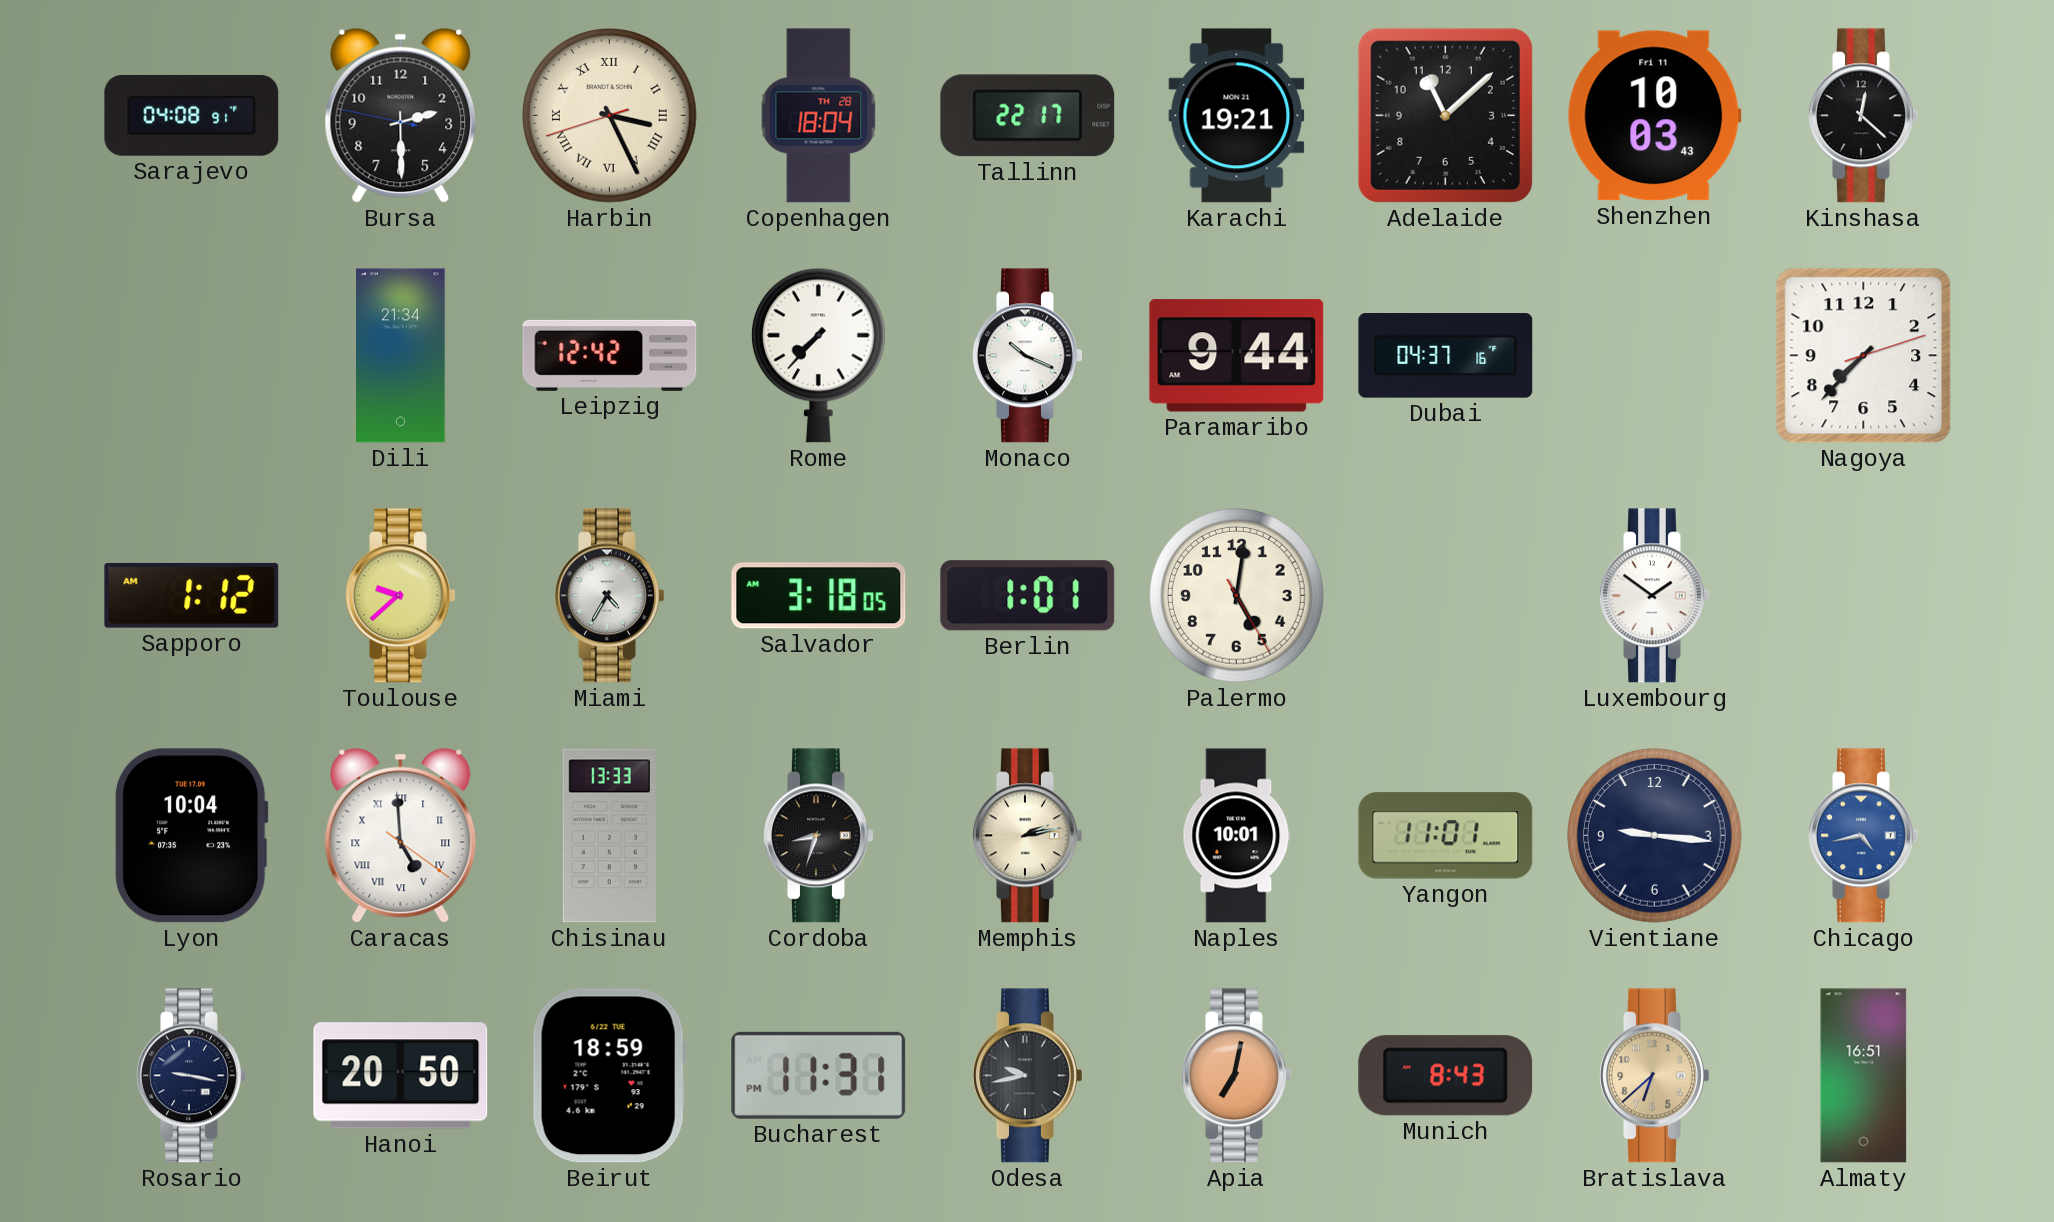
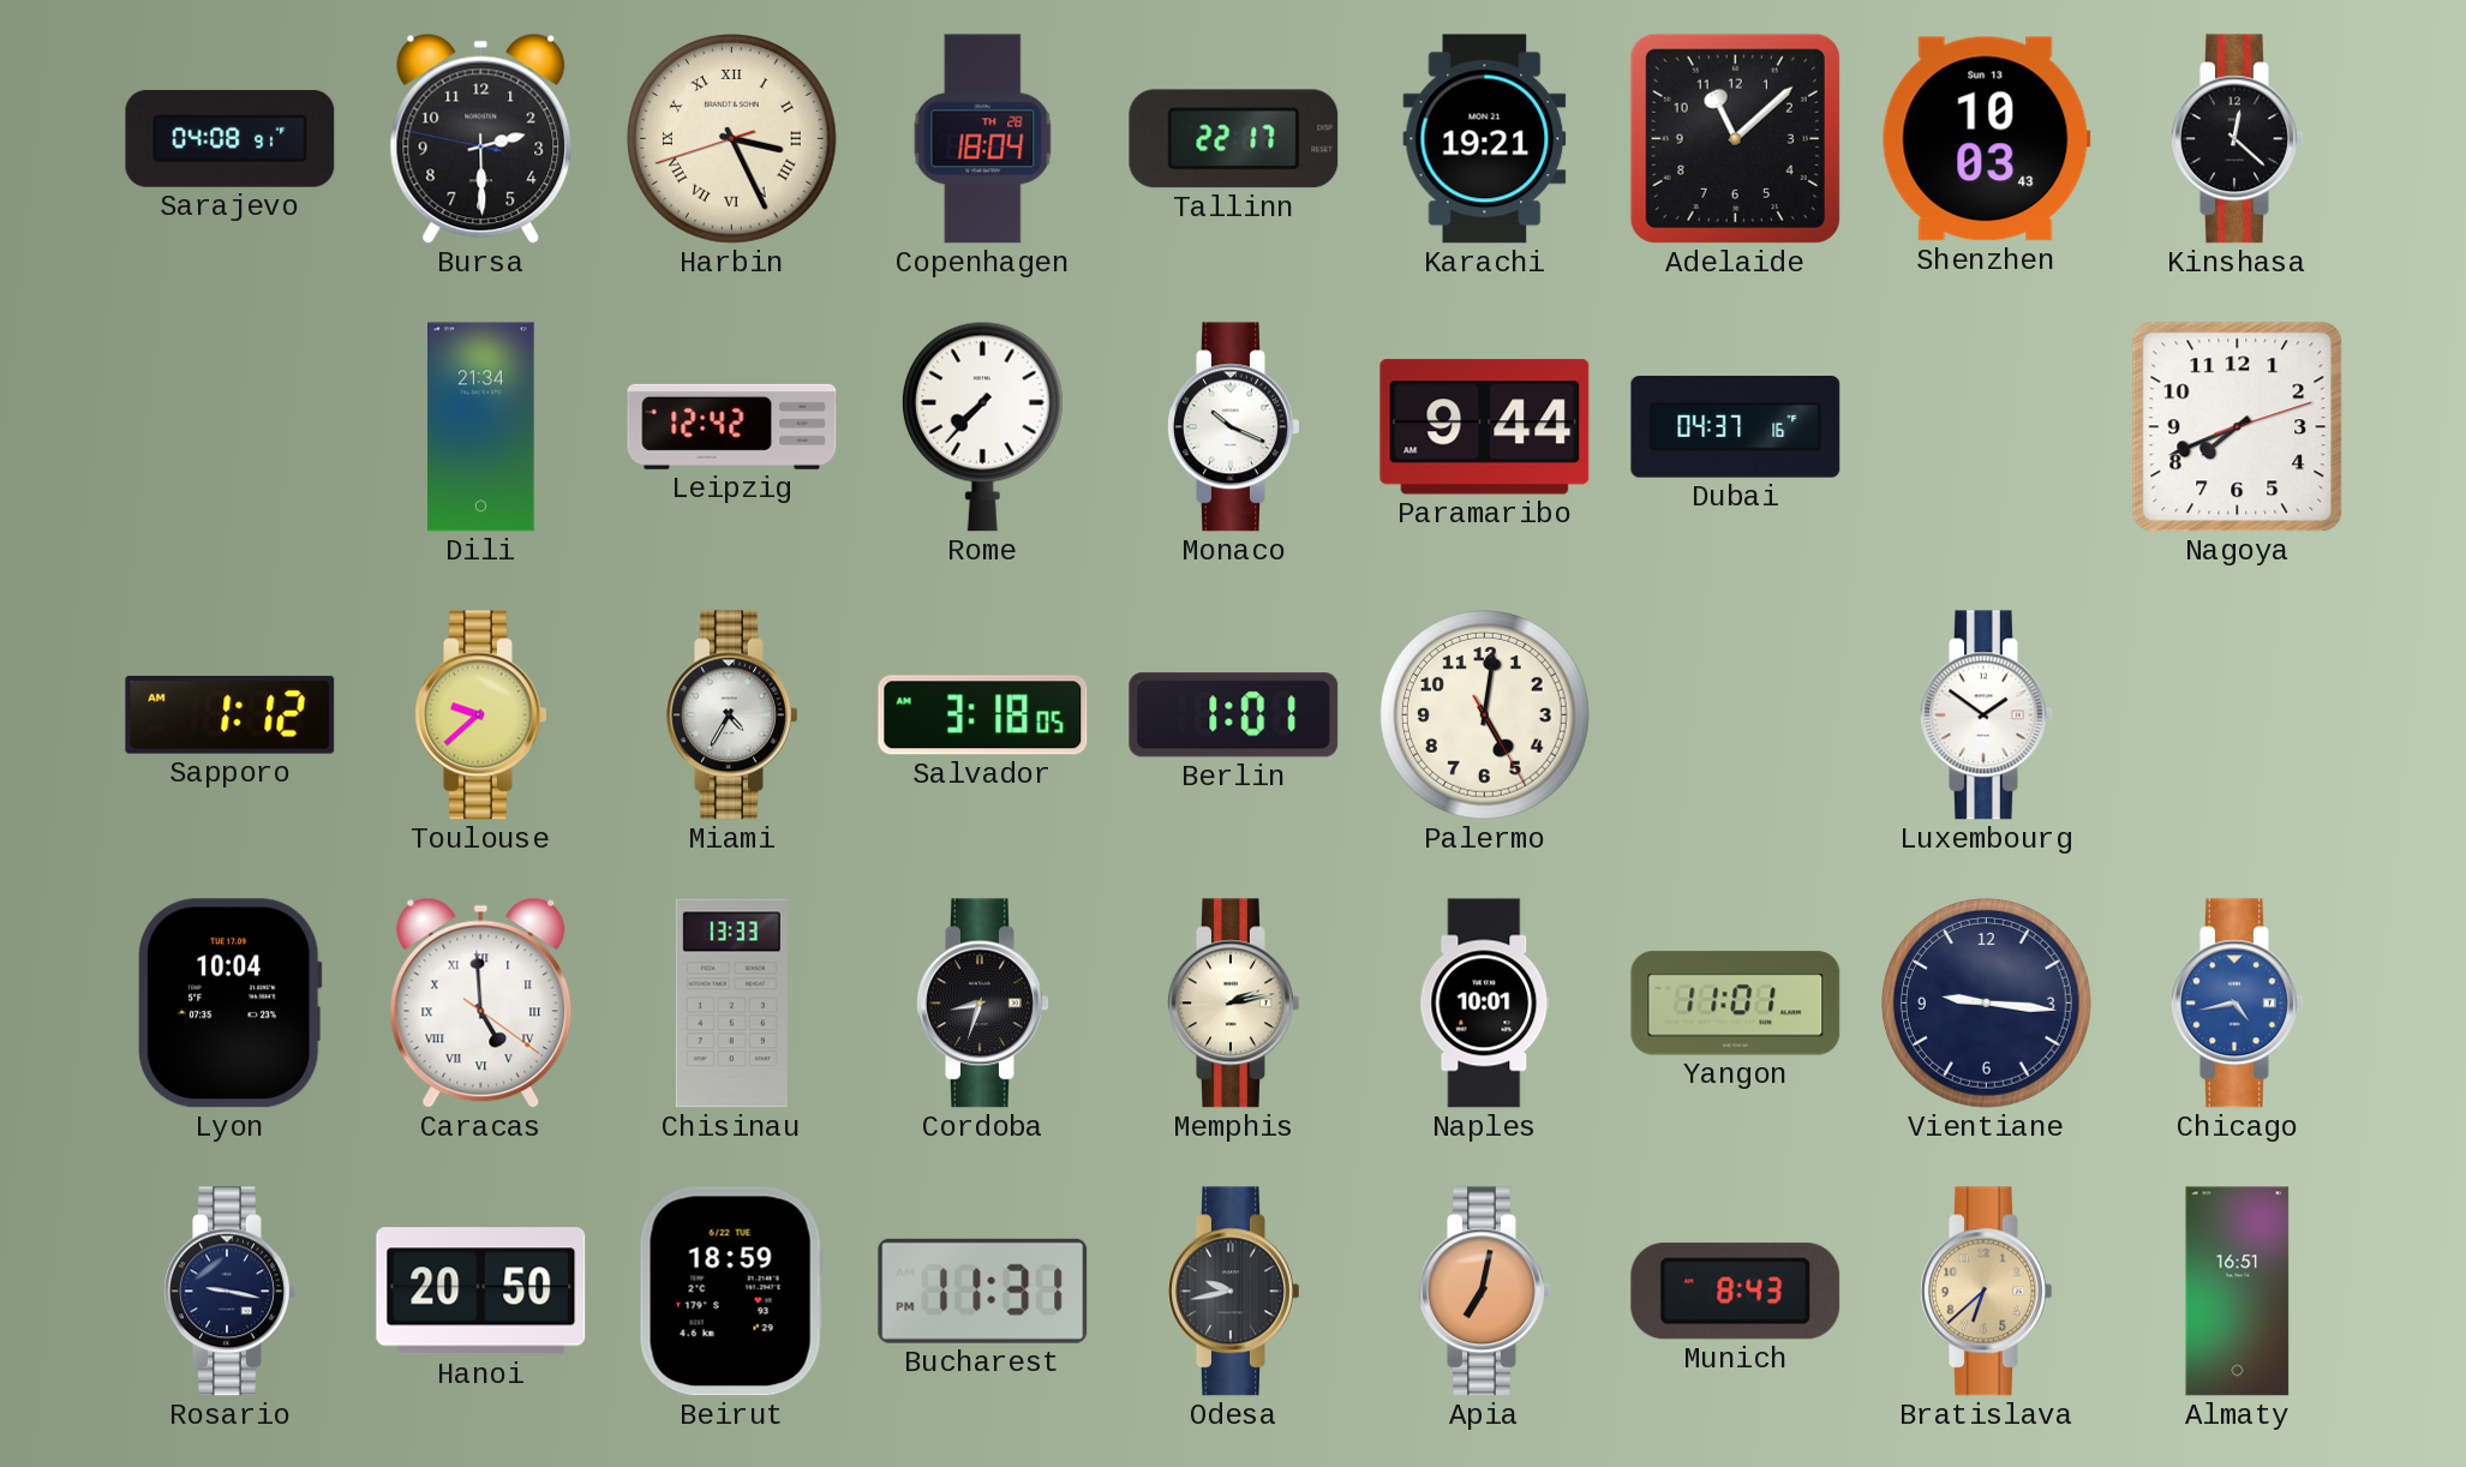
Shenzhen date: Fri 11 -> Sun 13 (1986, 139)
Nagoya: 7:37 -> 7:41 (2238, 427)
